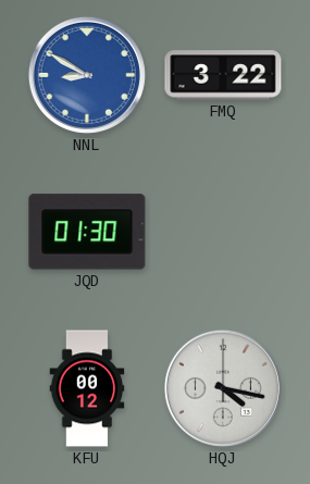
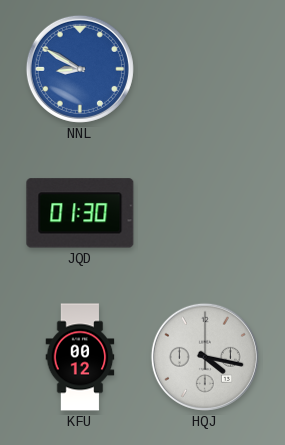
FMQ: 3:22 -> none (223, 75)
